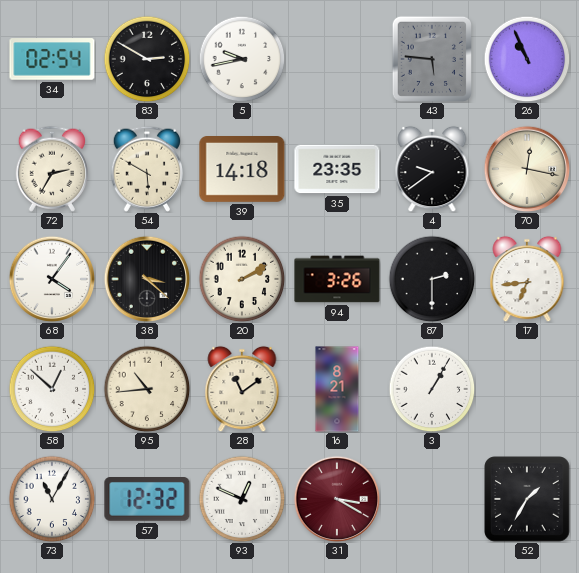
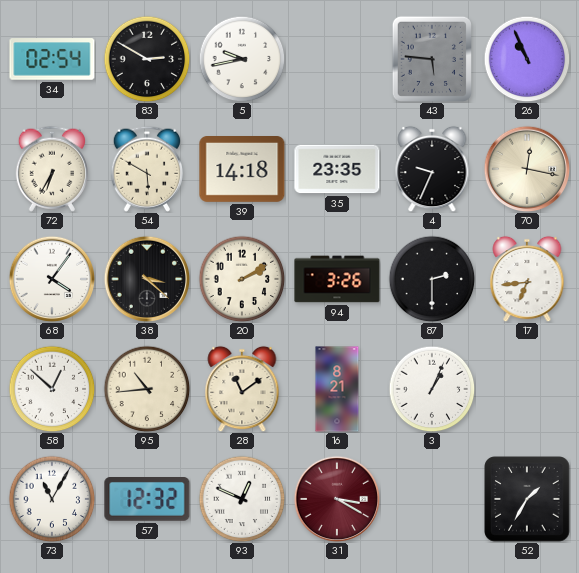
72: 2:35 -> 6:35 (51, 169)
4: 9:39 -> 9:34 (432, 169)
3: 1:05 -> 1:04 (432, 389)
